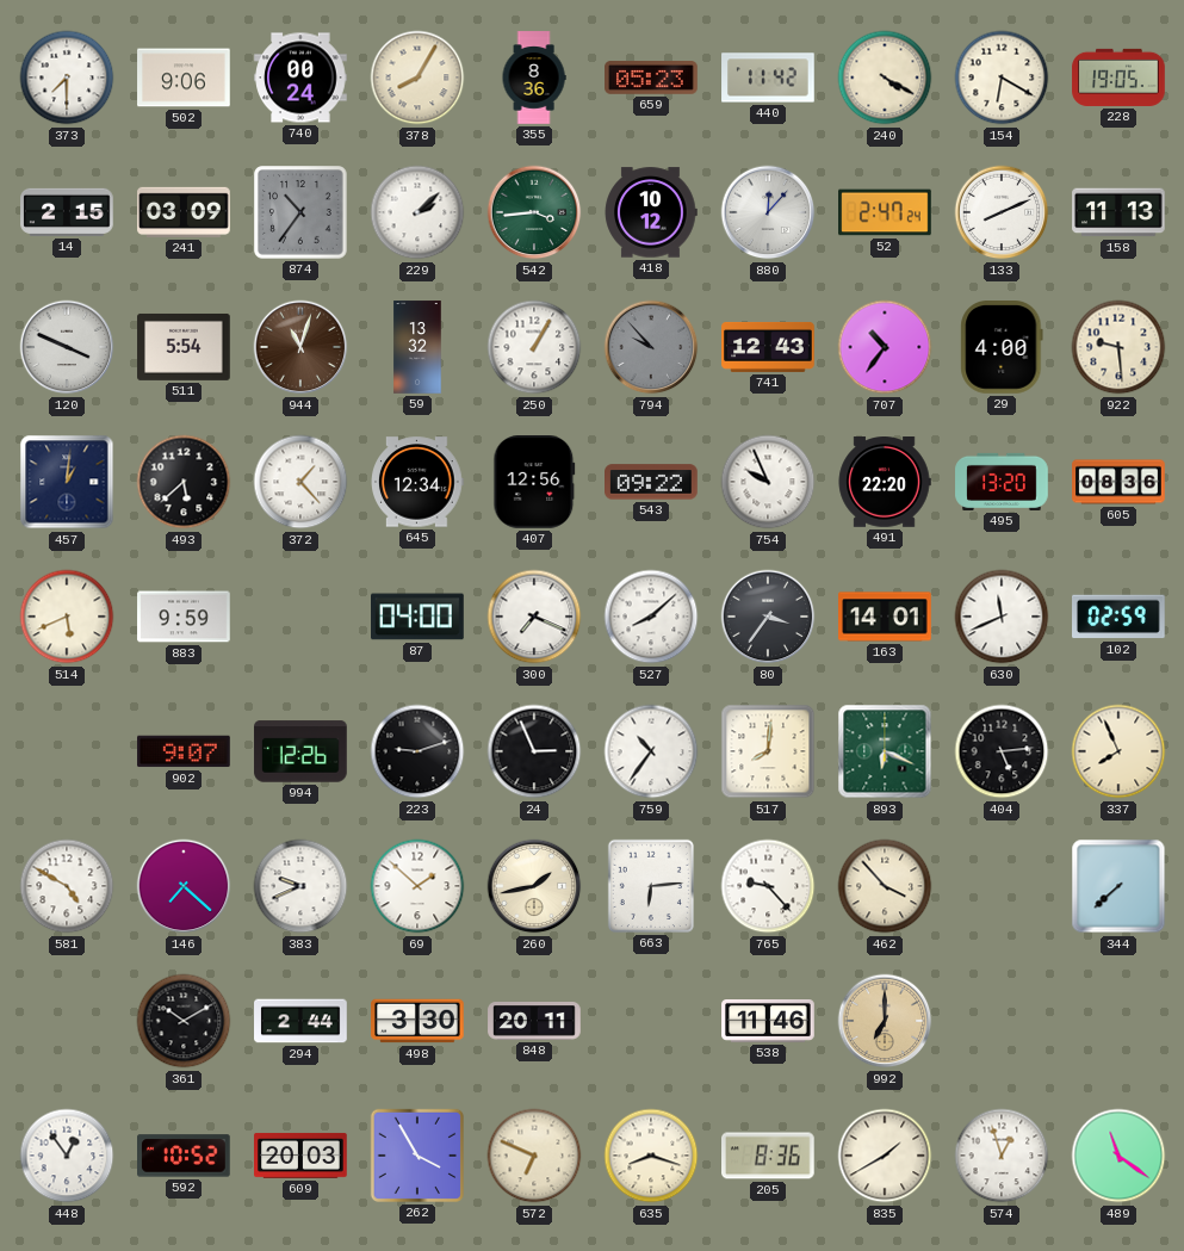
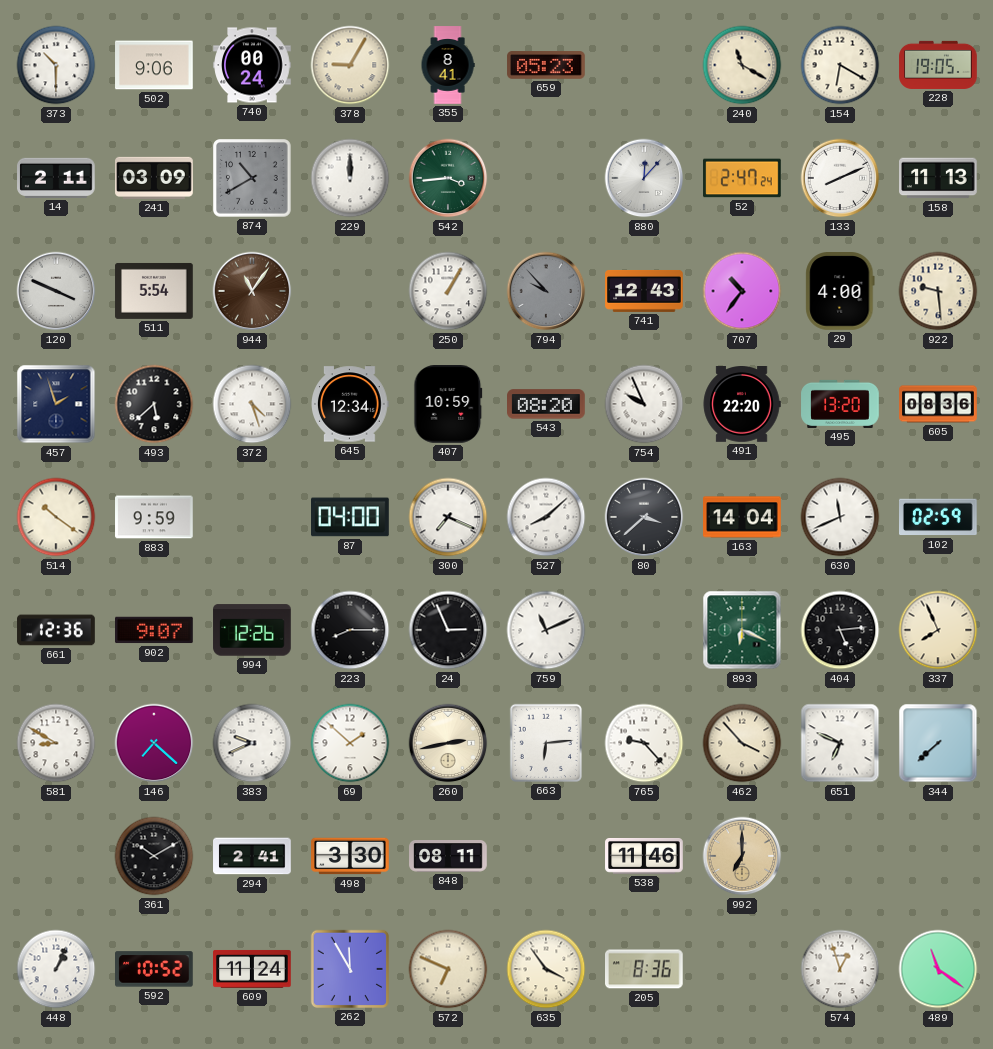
373: 7:30 -> 10:30 (56, 65)
378: 8:05 -> 9:05 (350, 65)
355: 8:36 -> 8:41 (448, 65)
440: 11:42 -> none (768, 78)
240: 4:20 -> 11:20 (742, 65)
14: 2:15 -> 2:11 (56, 178)
874: 10:36 -> 10:40 (252, 178)
229: 2:08 -> 12:00 (350, 178)
418: 10:12 -> none (651, 212)
944: 11:03 -> 11:06 (252, 291)
59: 13:32 -> none (417, 347)
457: 1:01 -> 1:57 (56, 404)
372: 1:23 -> 4:27 (252, 404)
407: 12:56 -> 10:59 (448, 405)
543: 09:22 -> 08:20 (547, 404)
514: 5:41 -> 10:21 (56, 517)
80: 3:36 -> 3:38 (644, 517)
163: 14:01 -> 14:04 (742, 517)
661: none -> 12:36 (56, 630)
223: 9:12 -> 8:15 (350, 630)
759: 10:36 -> 11:11 (546, 630)
517: 8:01 -> none (768, 751)
581: 4:50 -> 8:50 (56, 743)
260: 1:43 -> 2:43 (448, 743)
651: none -> 6:49 (840, 743)
294: 2:44 -> 2:41 (252, 856)
848: 20:11 -> 08:11 (448, 856)
448: 12:54 -> 1:04 (56, 969)
609: 20:03 -> 11:24 (252, 969)
262: 3:55 -> 11:55 (350, 969)
635: 8:18 -> 3:54 (546, 969)
835: 1:40 -> none (885, 1156)
